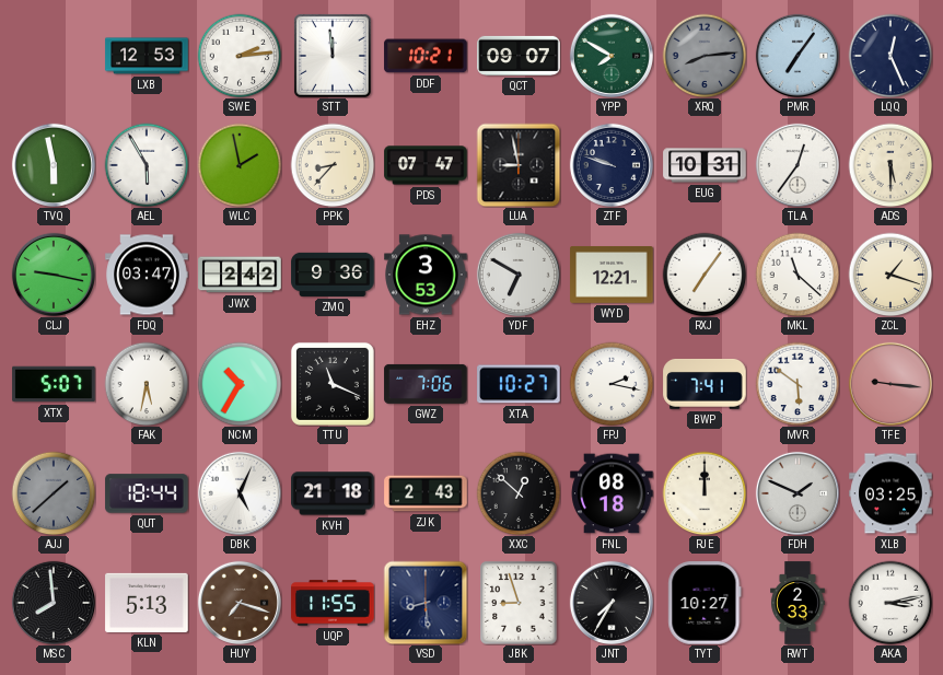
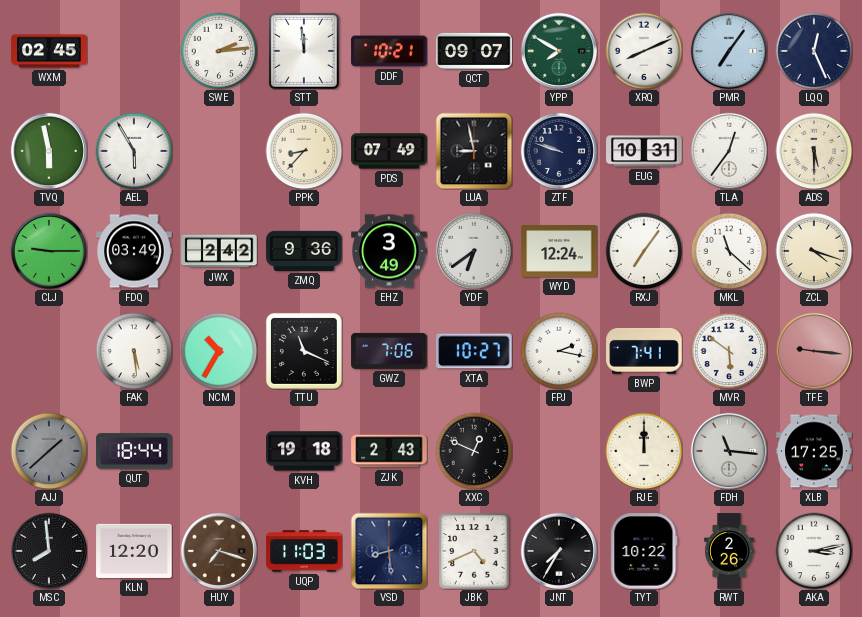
WXM: none -> 02:45 (49, 51)
LXB: 12:53 -> none (147, 56)
XRQ: 8:14 -> 8:11 (644, 51)
XRQ dial: grey -> white (644, 51)
WLC: 1:58 -> none (240, 165)
PDS: 07:47 -> 07:49 (389, 151)
CLJ: 9:17 -> 9:15 (49, 251)
FDQ: 03:47 -> 03:49 (134, 251)
EHZ: 3:53 -> 3:49 (389, 251)
YDF: 6:50 -> 6:39 (474, 251)
WYD: 12:21 -> 12:24 (559, 252)
ZCL: 1:18 -> 4:18 (814, 251)
XTX: 5:07 -> none (54, 384)
FAK: 5:32 -> 5:29 (134, 351)
DBK: 5:04 -> none (240, 493)
KVH: 21:18 -> 19:18 (304, 451)
XXC: 12:52 -> 12:49 (474, 451)
FNL: 08:18 -> none (612, 493)
FDH: 1:49 -> 11:16 (729, 451)
XLB: 03:25 -> 17:25 (814, 451)
KLN: 5:13 -> 12:20 (134, 551)
UQP: 11:55 -> 11:03 (304, 551)
JBK: 8:57 -> 4:41 (474, 551)
TYT: 10:27 -> 10:22 (644, 551)
RWT: 2:33 -> 2:26 (730, 551)
